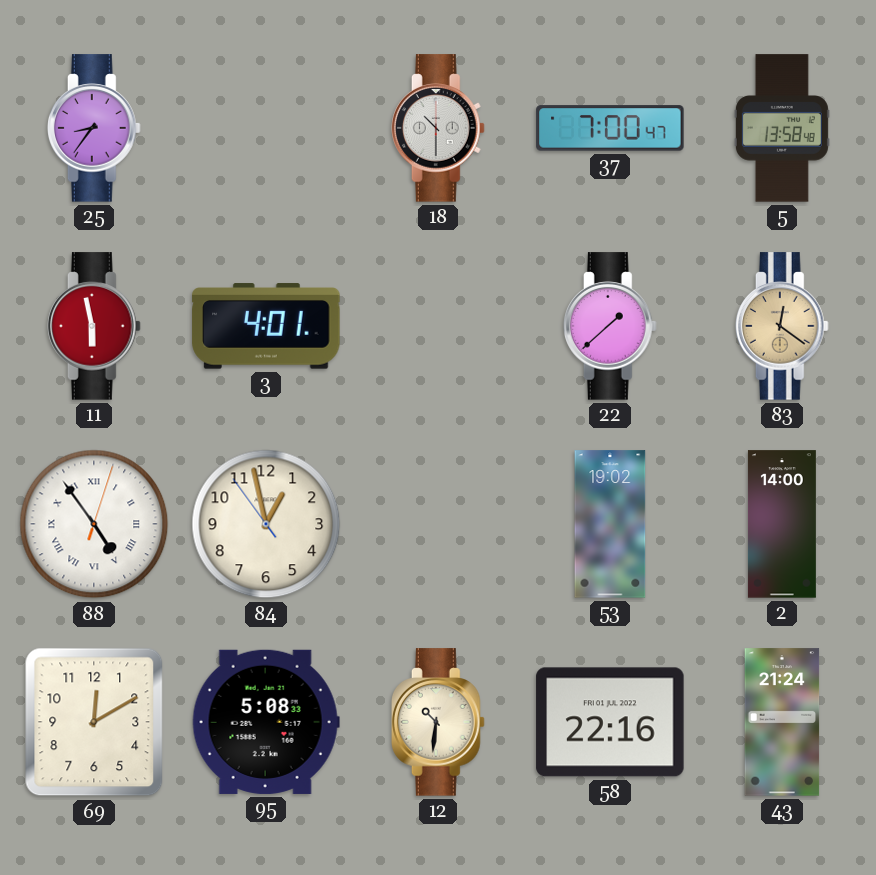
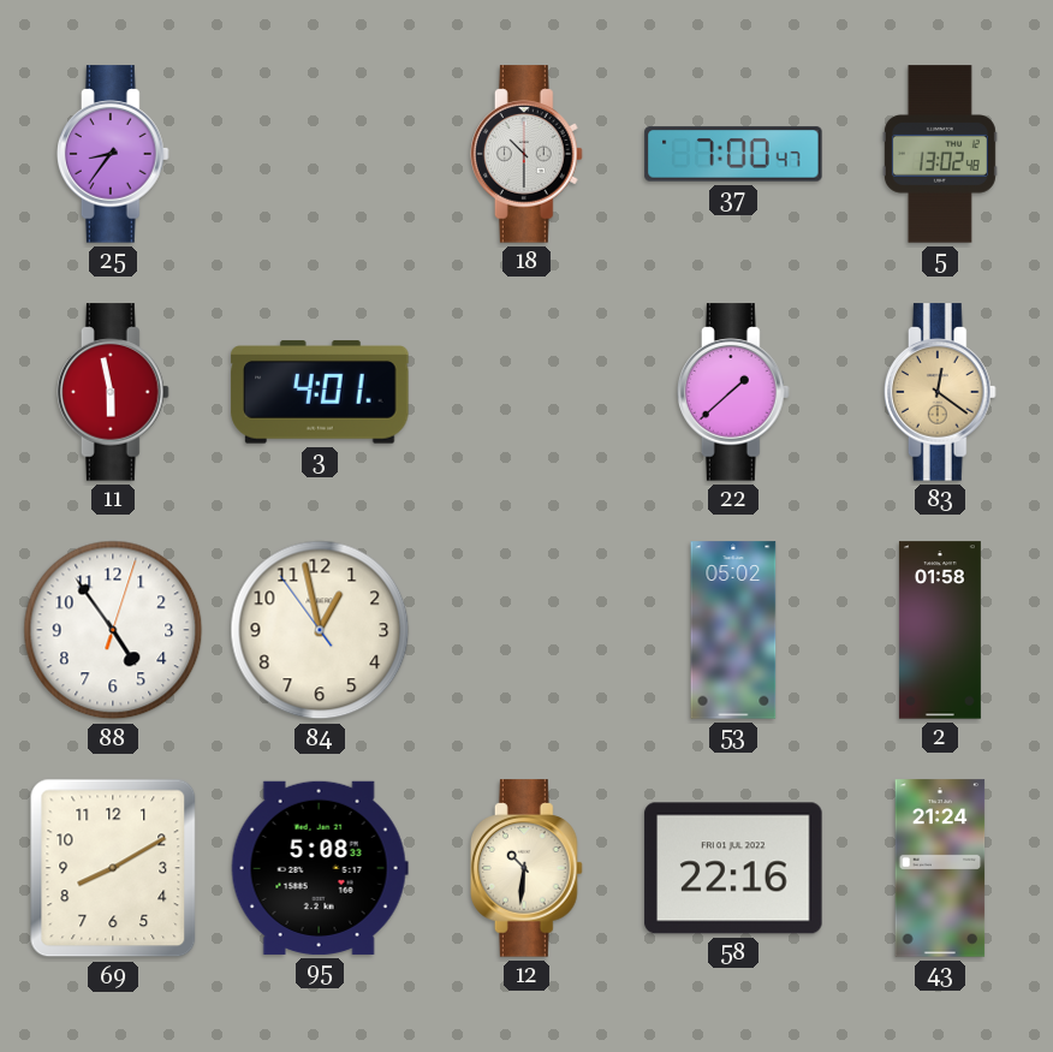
5: 13:58 -> 13:02 (940, 154)
88 numerals: Roman -> Arabic (113, 630)
53: 19:02 -> 05:02 (733, 630)
2: 14:00 -> 01:58 (940, 630)
69: 12:10 -> 8:10 (113, 868)
